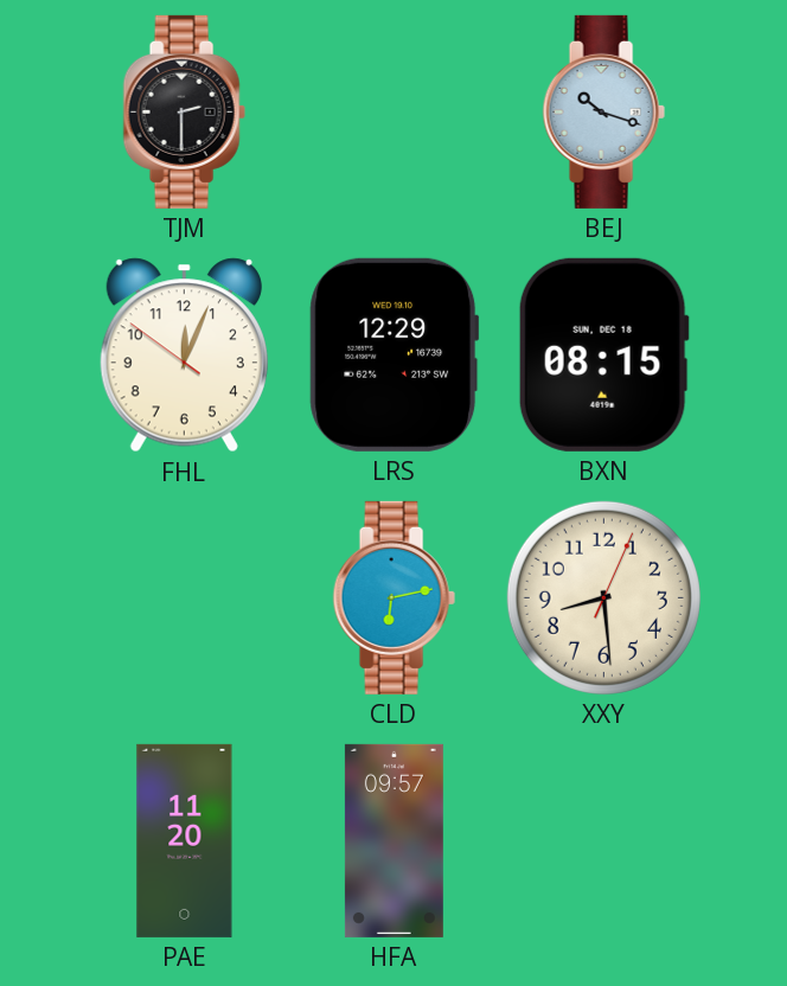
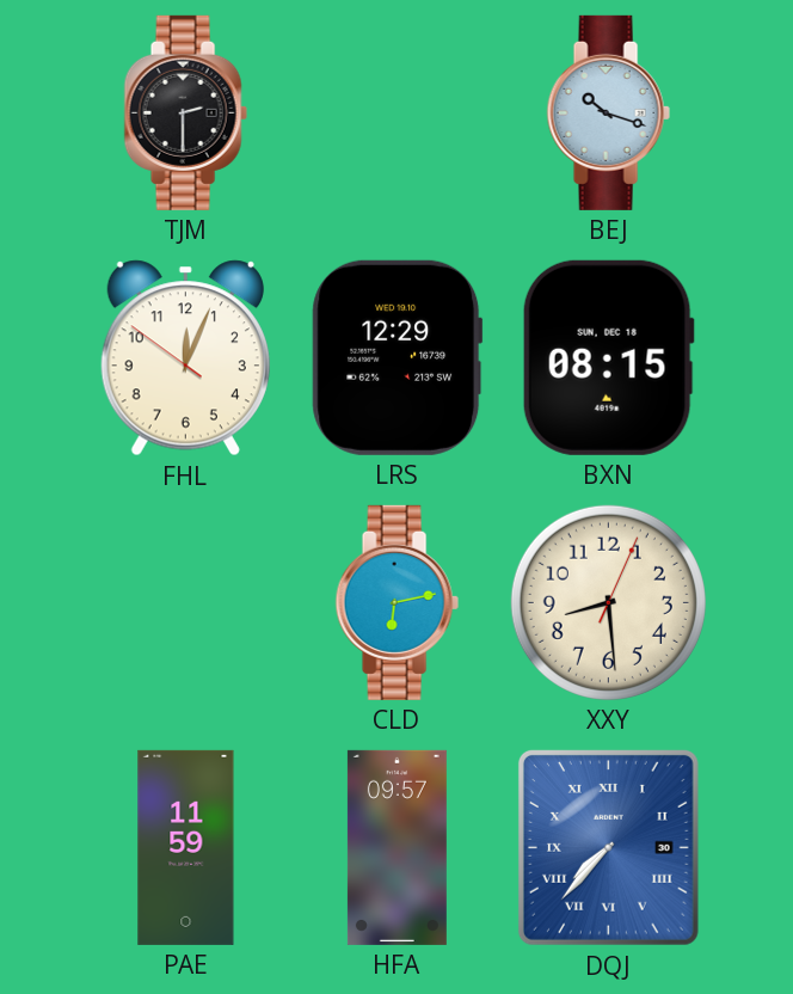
PAE: 11:20 -> 11:59 (186, 847)
DQJ: none -> 7:37 (608, 847)
